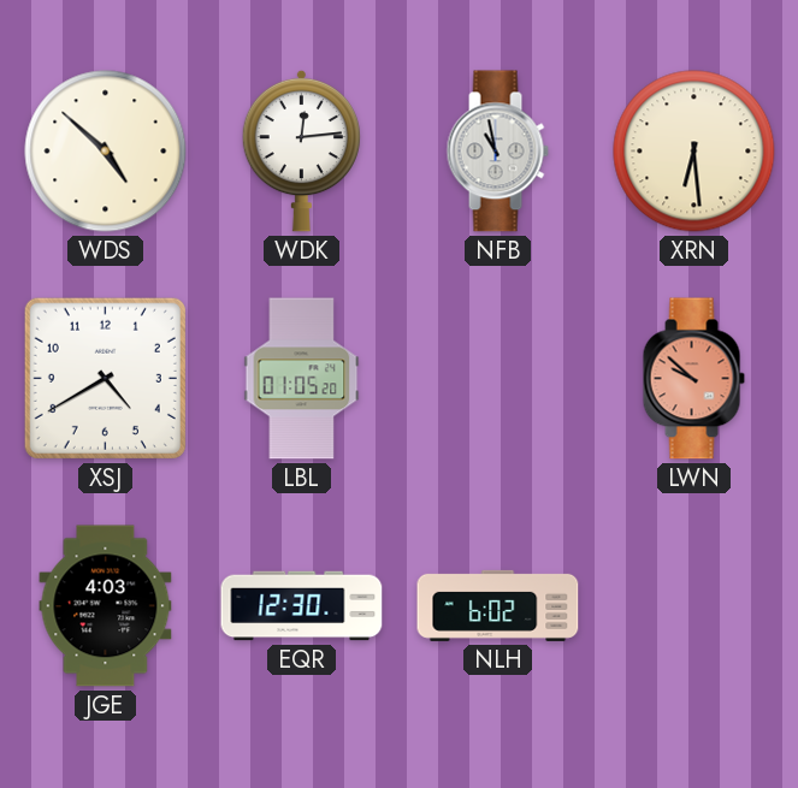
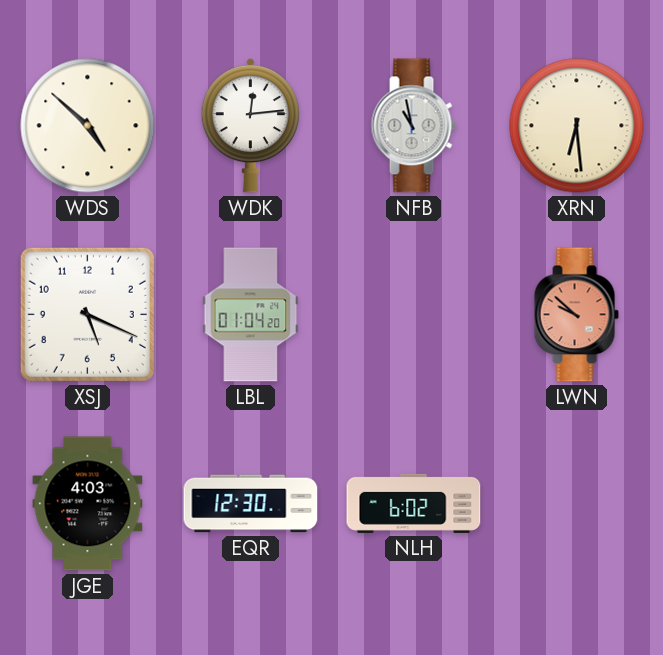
XSJ: 4:40 -> 5:19 (87, 314)
LBL: 01:05 -> 01:04 (251, 315)
